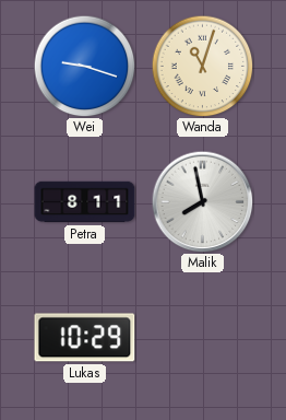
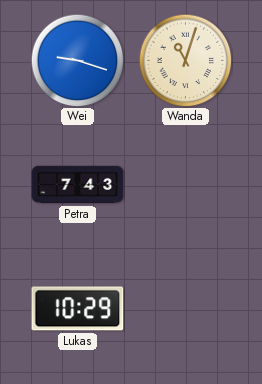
Petra: 8:11 -> 7:43 (78, 185)
Malik: 7:58 -> none (202, 201)
